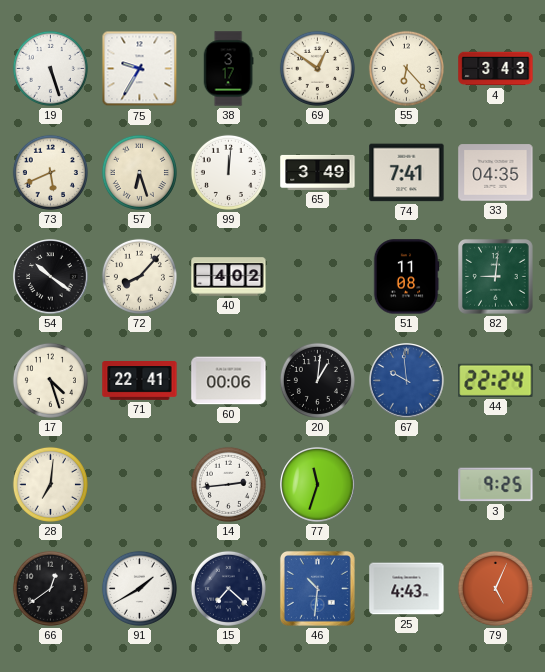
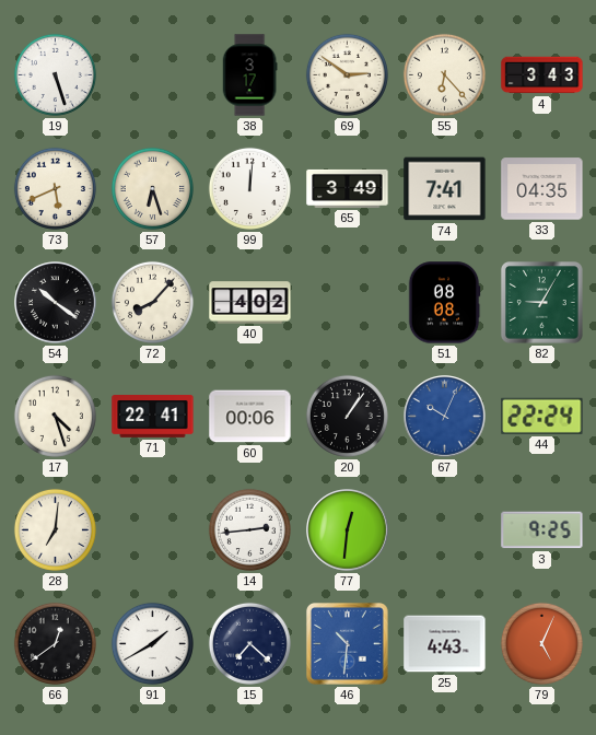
75: 9:35 -> none (140, 69)
69: 12:51 -> 2:51 (347, 74)
51: 11:08 -> 08:08 (444, 303)
82: 9:01 -> 9:05 (542, 303)
20: 1:01 -> 1:06 (347, 416)
67: 9:59 -> 10:04 (445, 417)
77: 11:33 -> 12:31 (348, 530)
